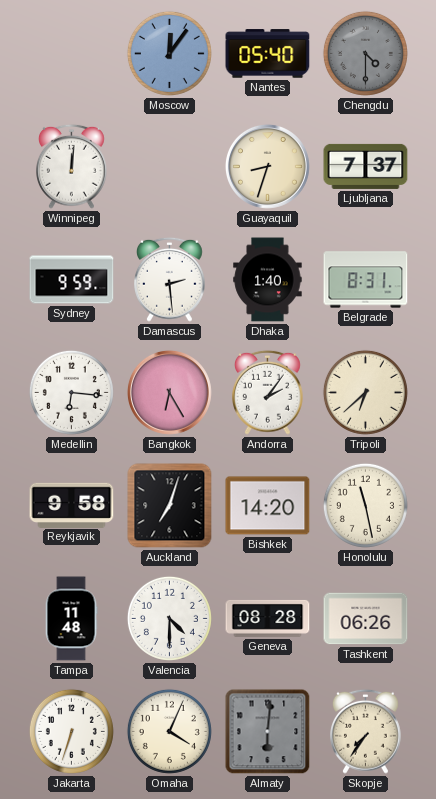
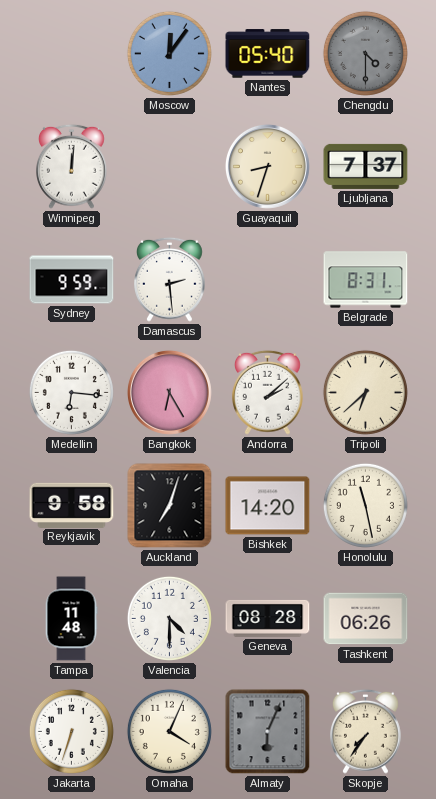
Dhaka: 1:40 -> none (268, 280)
Andorra: 2:06 -> 2:08 (268, 392)
Almaty: 6:01 -> 6:04 (268, 732)
